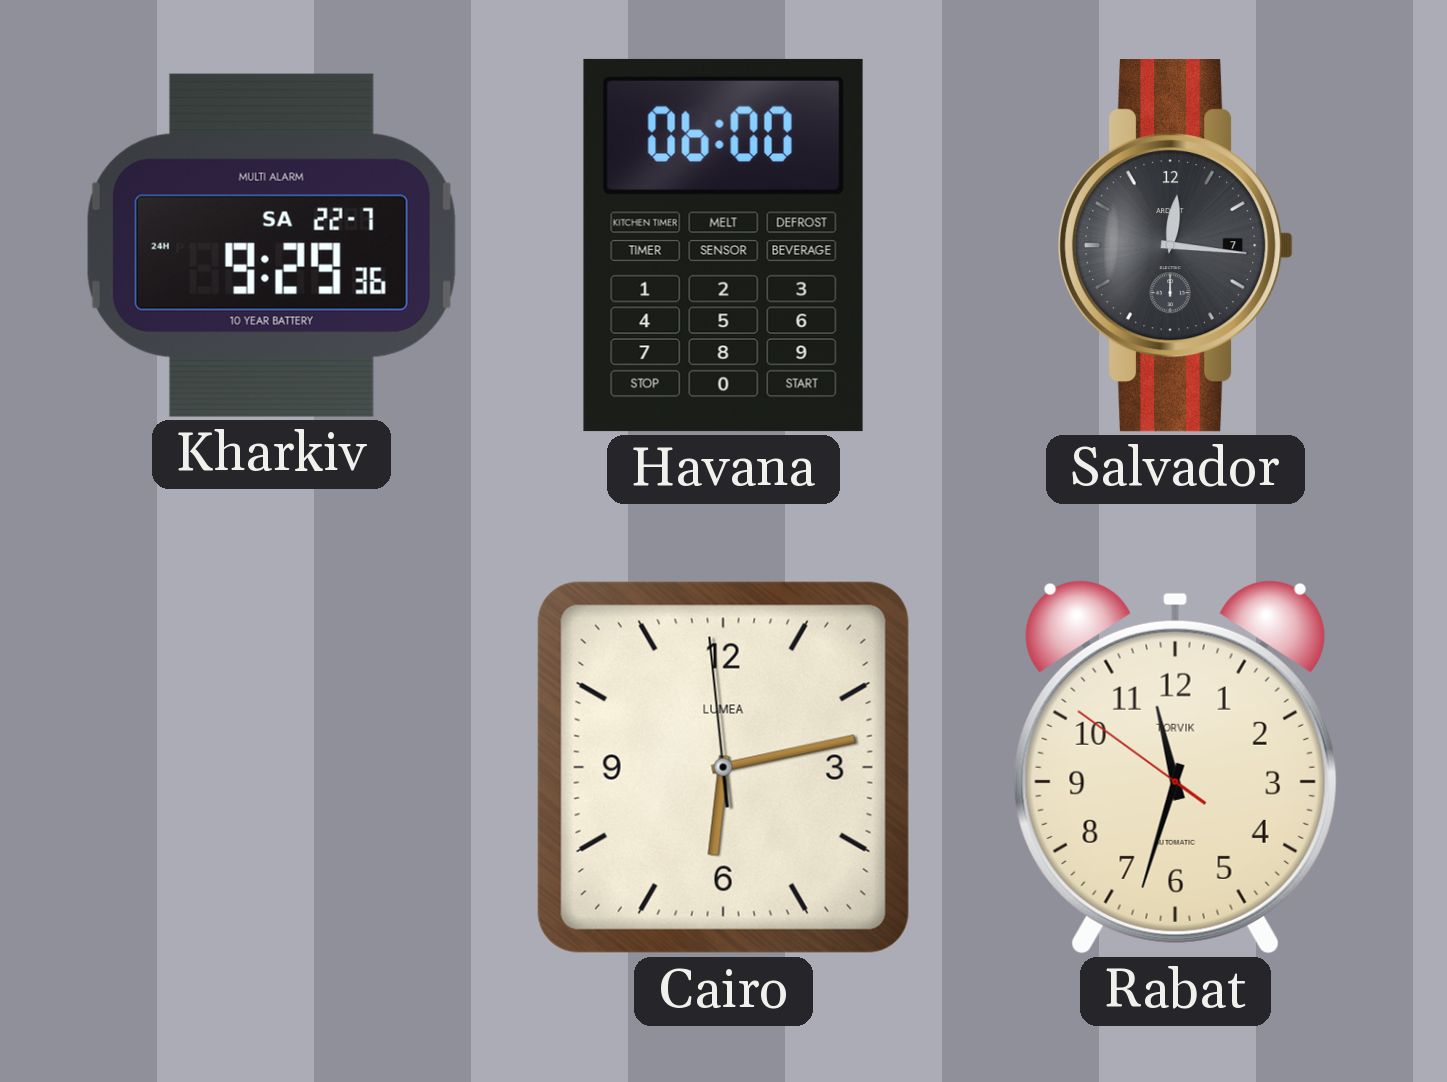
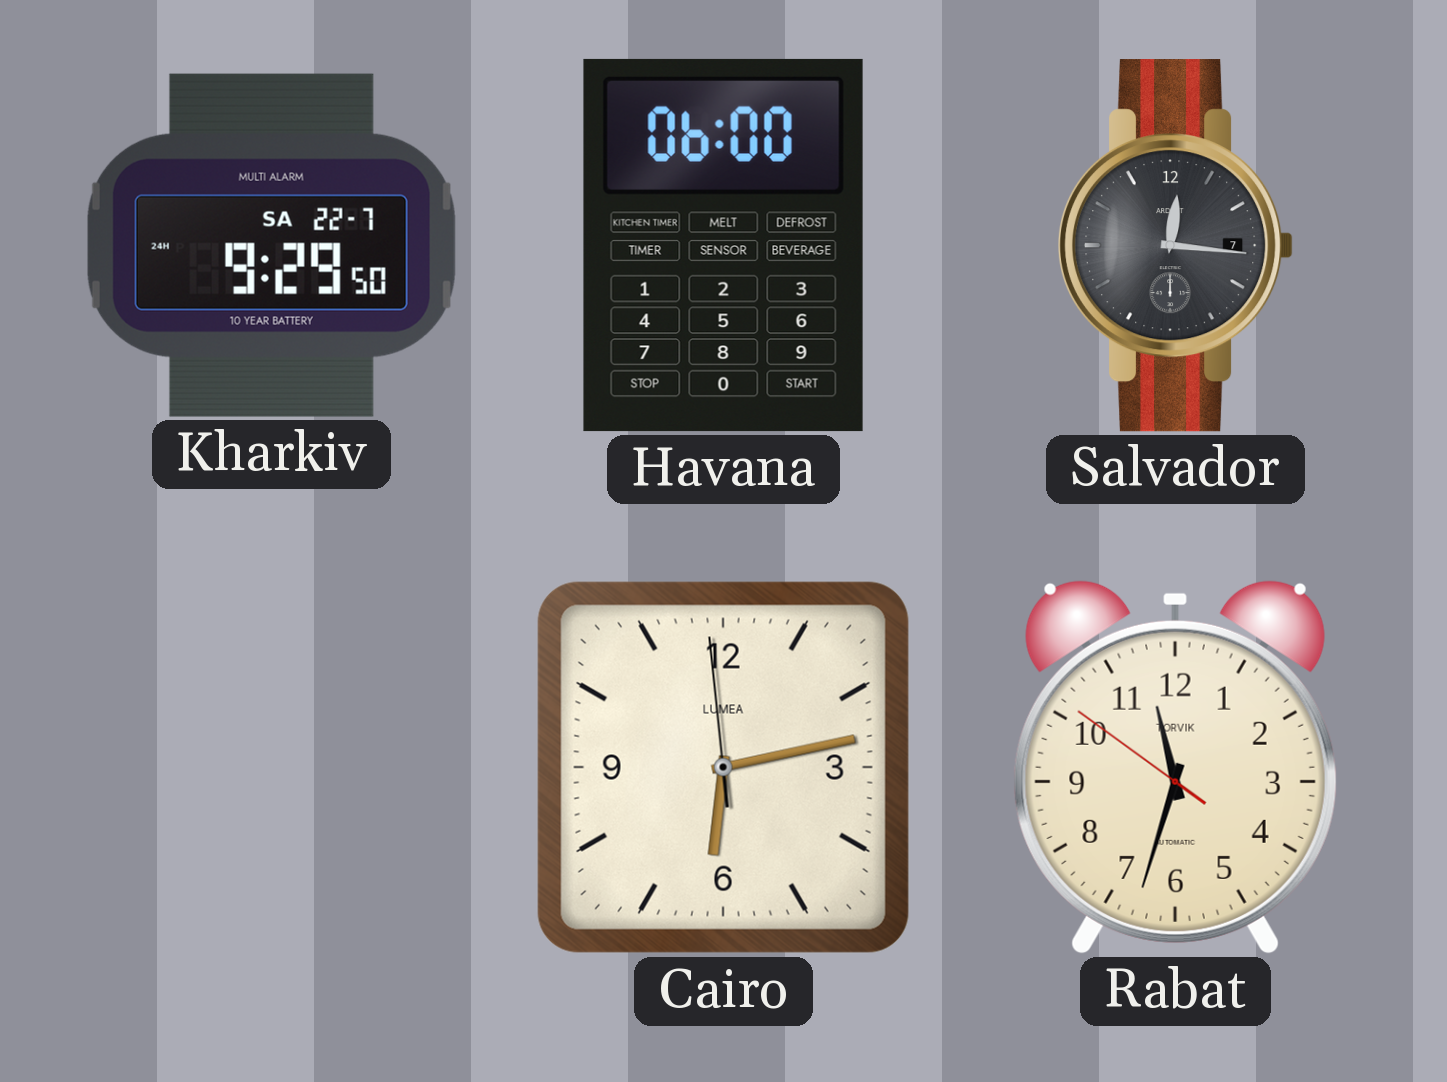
Kharkiv: 9:29:36 -> 9:29:50 (271, 245)
